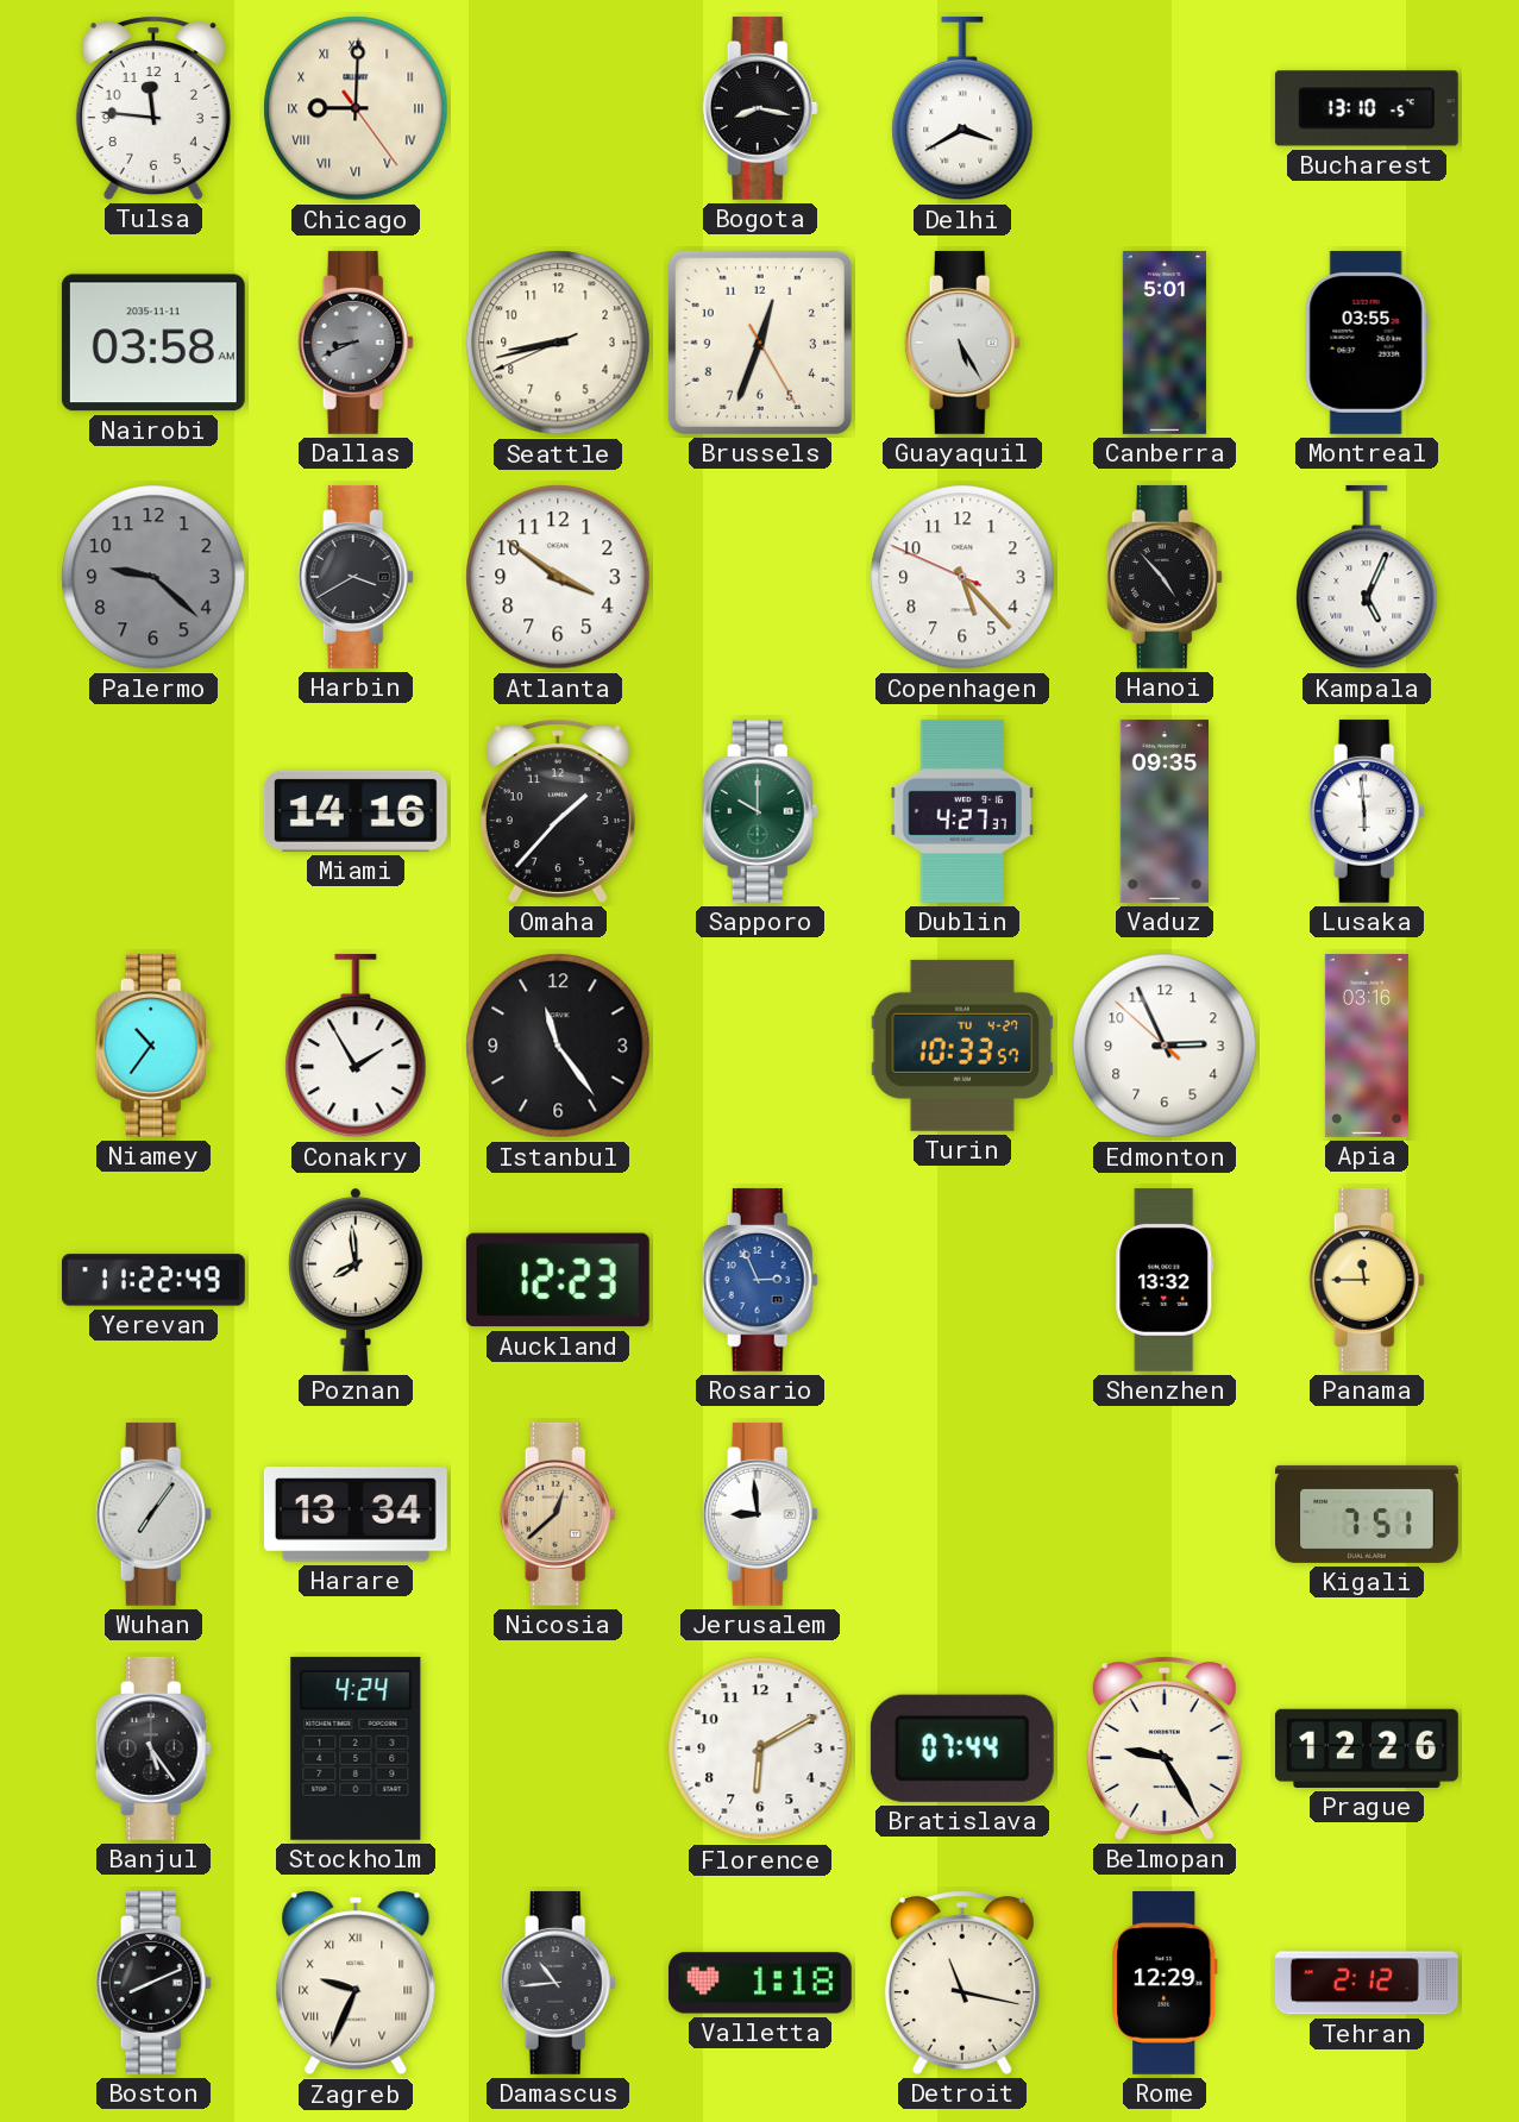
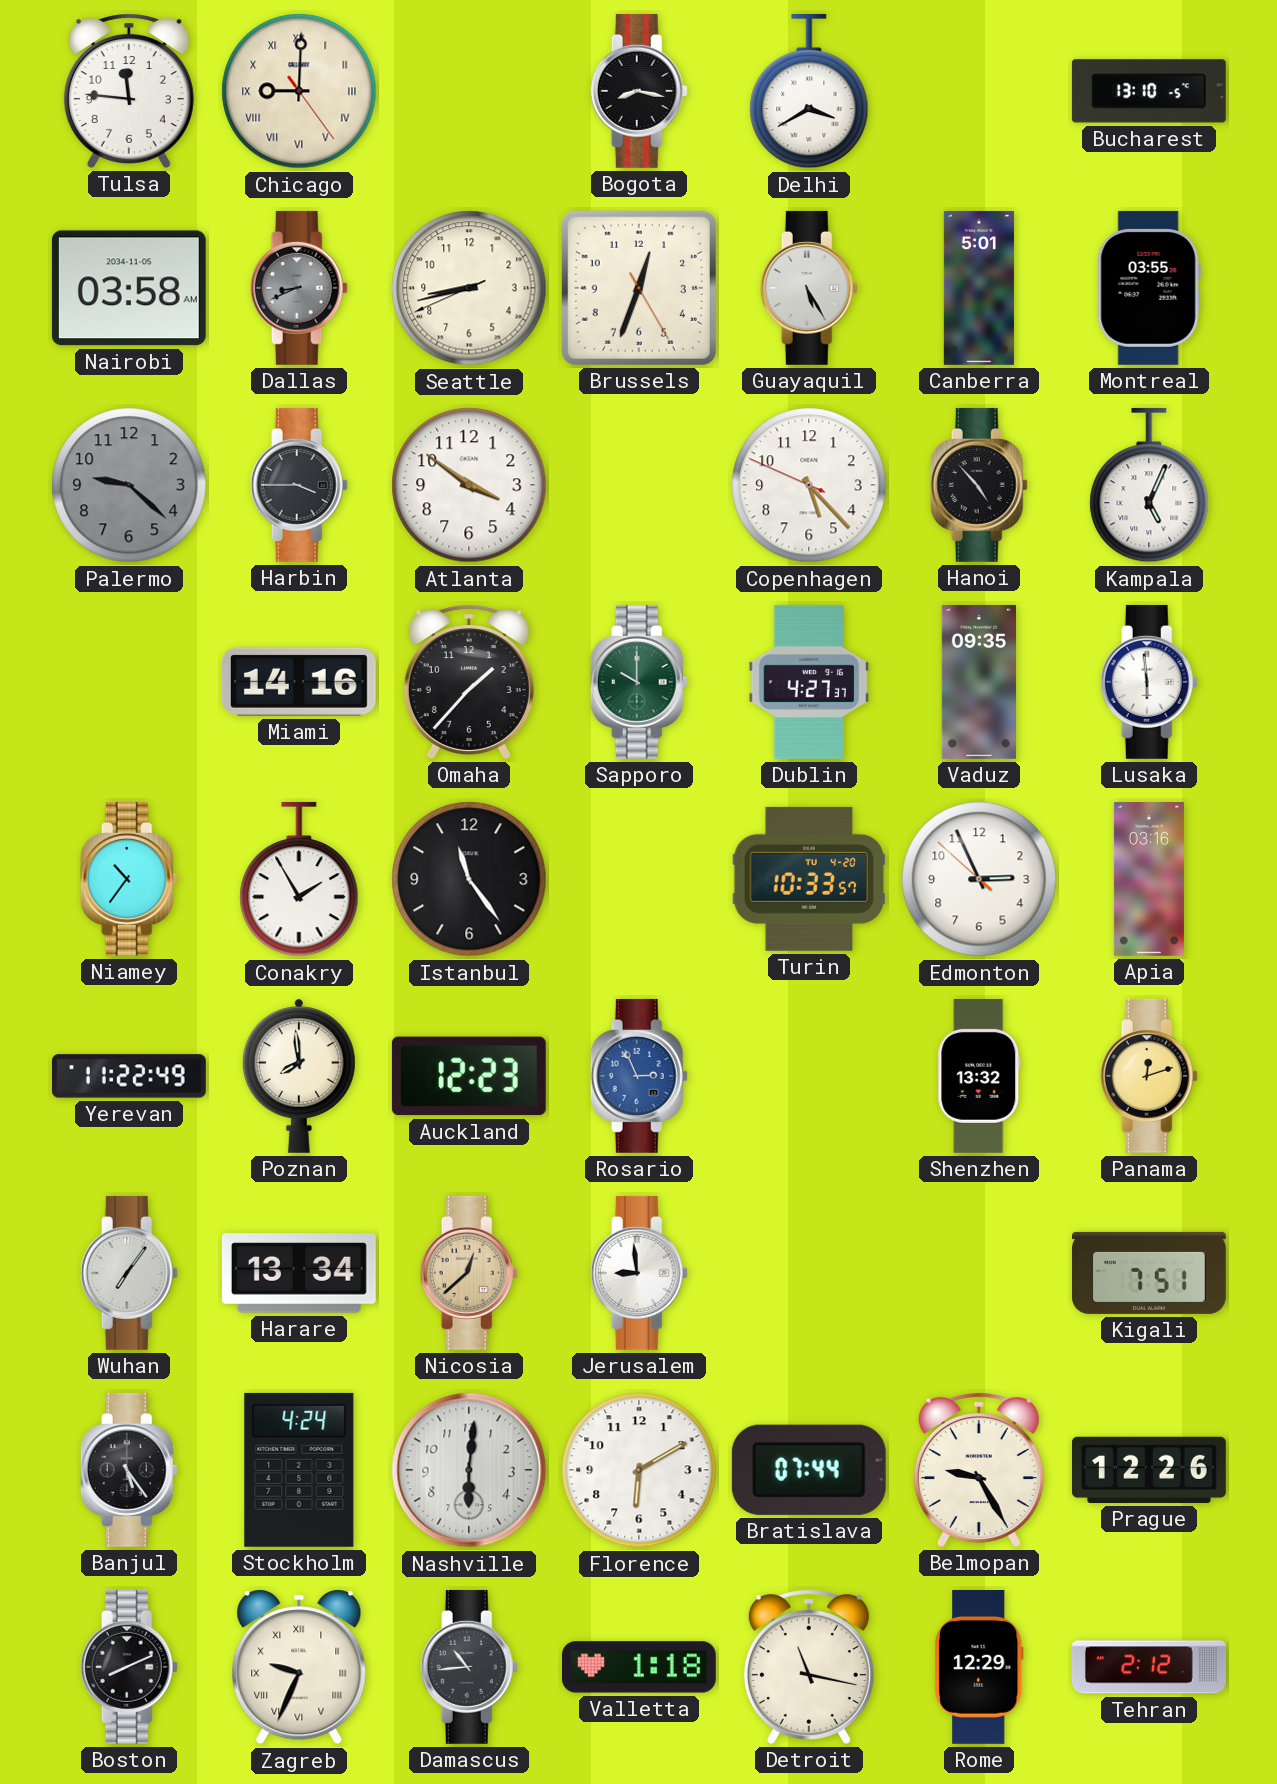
Nairobi date: 2035-11-11 -> 2034-11-05 (129, 288)
Harbin: 3:40 -> 3:45 (299, 485)
Turin date: TU 4-27 -> TU 4-20 (809, 879)
Panama: 11:45 -> 12:12 (1149, 1076)
Nashville: none -> 6:01 (469, 1470)
